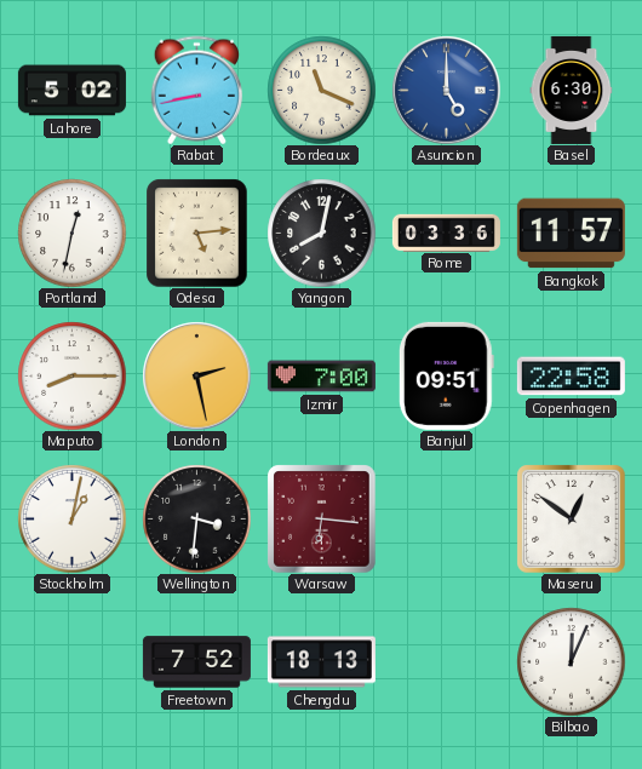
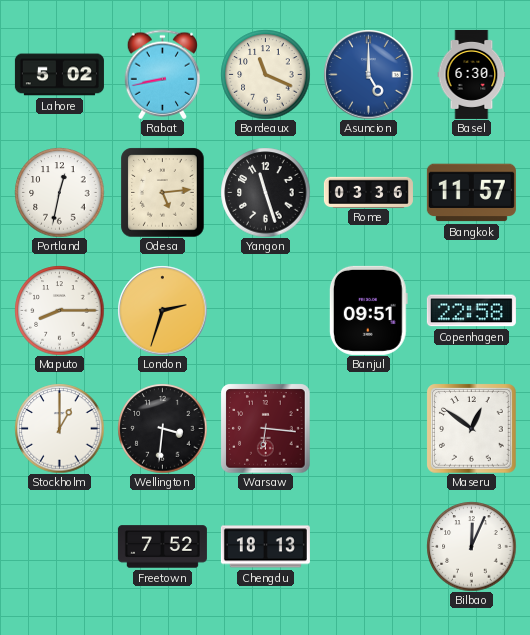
Yangon: 8:02 -> 11:27 (265, 192)
London: 2:28 -> 2:33 (162, 310)
Izmir: 7:00 -> none (321, 377)
Stockholm: 1:02 -> 1:00 (59, 428)
